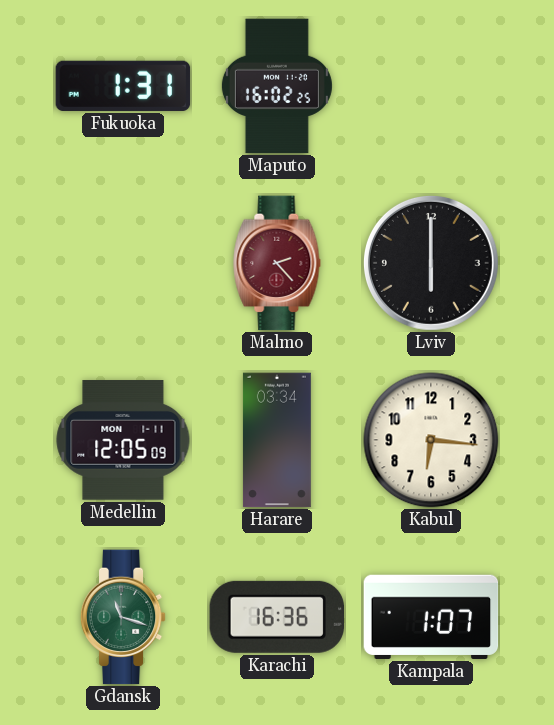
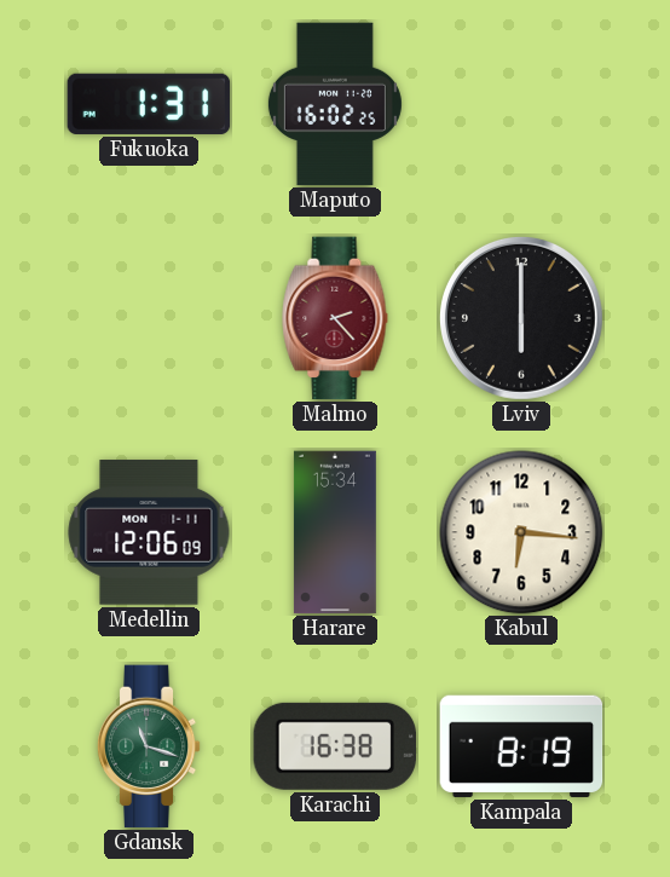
Medellin: 12:05 -> 12:06 (149, 532)
Harare: 03:34 -> 15:34 (335, 532)
Karachi: 16:36 -> 16:38 (334, 746)
Kampala: 1:07 -> 8:19 (521, 746)
